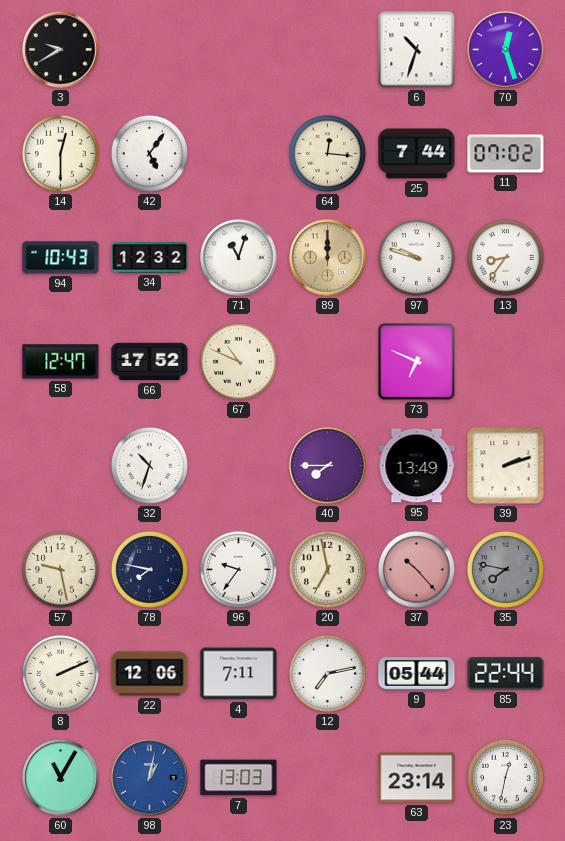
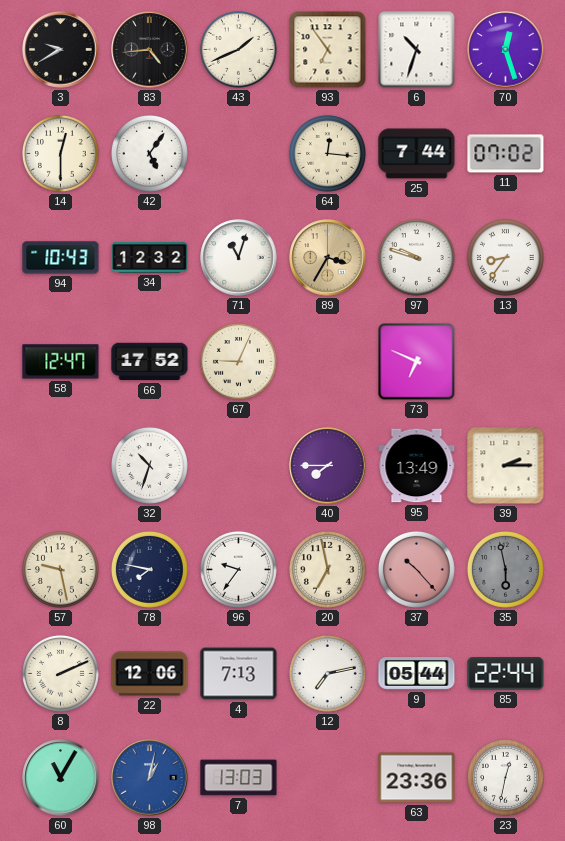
83: none -> 4:44 (150, 50)
43: none -> 1:41 (238, 49)
93: none -> 6:54 (328, 50)
89: 12:00 -> 3:35 (328, 258)
67: 10:49 -> 9:04 (238, 361)
39: 2:12 -> 2:15 (506, 466)
35: 7:47 -> 5:58 (505, 569)
4: 7:11 -> 7:13 (239, 674)
63: 23:14 -> 23:36 (417, 778)
